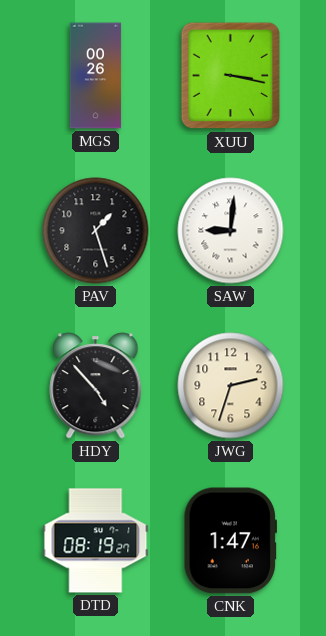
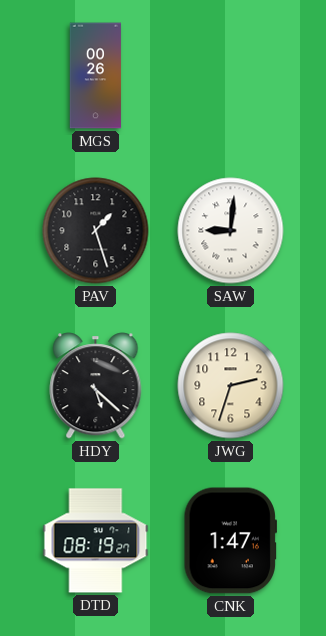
XUU: 3:17 -> none (231, 76)
HDY: 4:53 -> 5:22 (96, 386)
